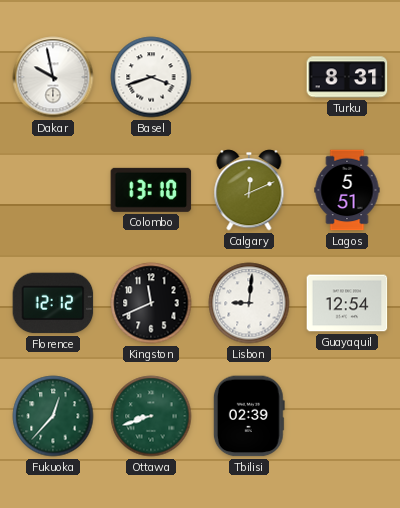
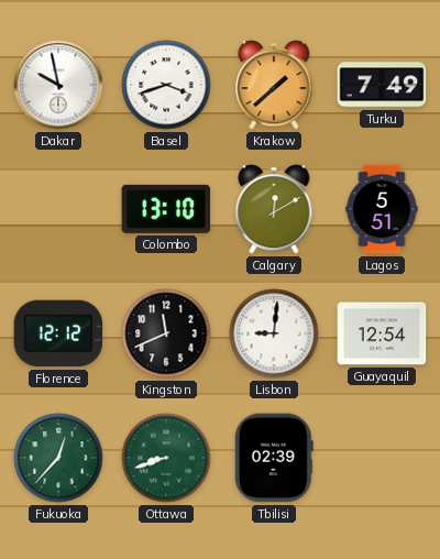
Krakow: none -> 1:38 (274, 85)
Turku: 8:31 -> 7:49 (382, 85)
Calgary: 12:11 -> 12:10 (274, 209)
